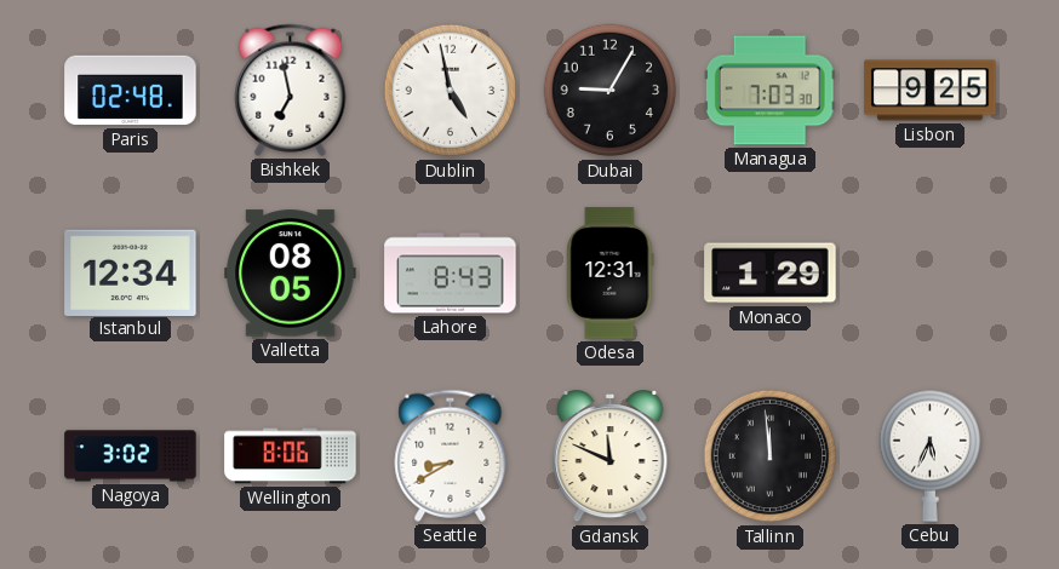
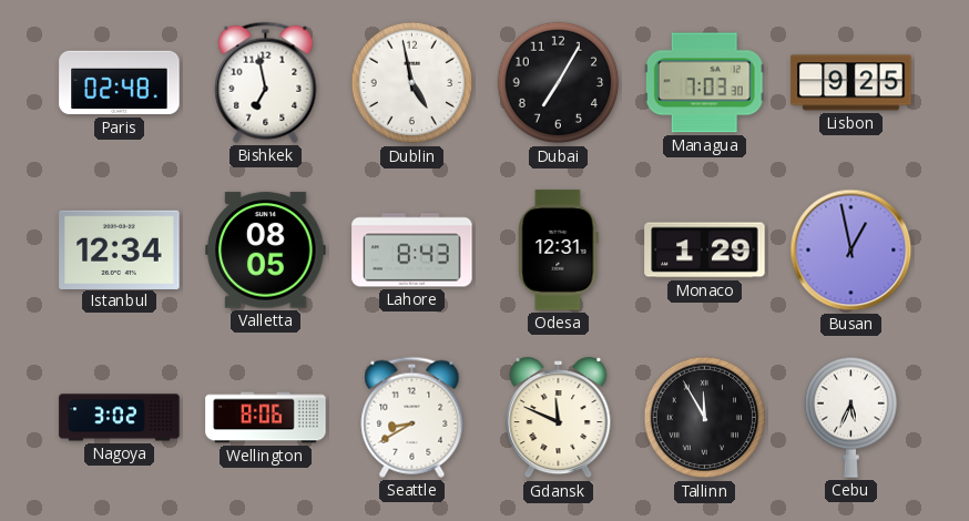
Dubai: 9:05 -> 7:05 (559, 83)
Busan: none -> 12:58 (851, 251)
Tallinn: 11:59 -> 11:55 (705, 418)
